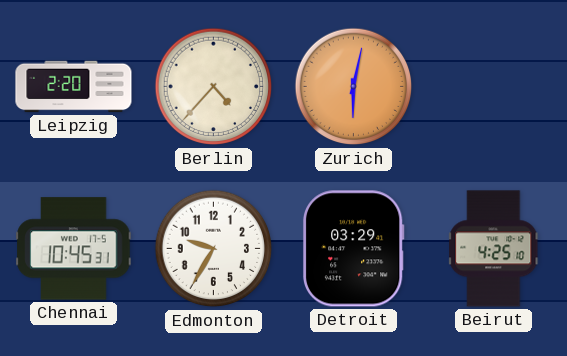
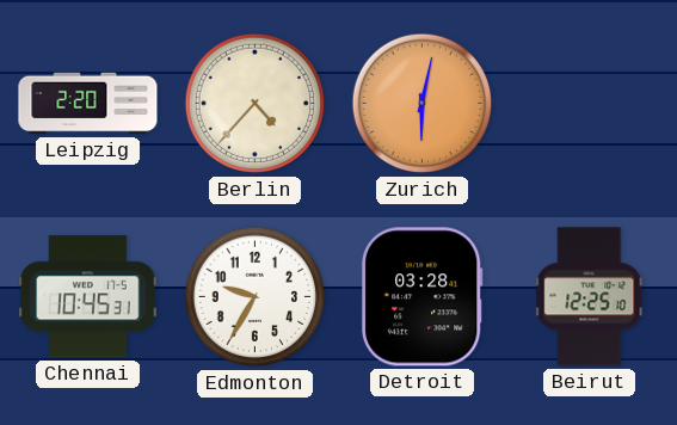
Detroit: 03:29 -> 03:28 (421, 297)
Beirut: 4:25 -> 12:25 (590, 297)
